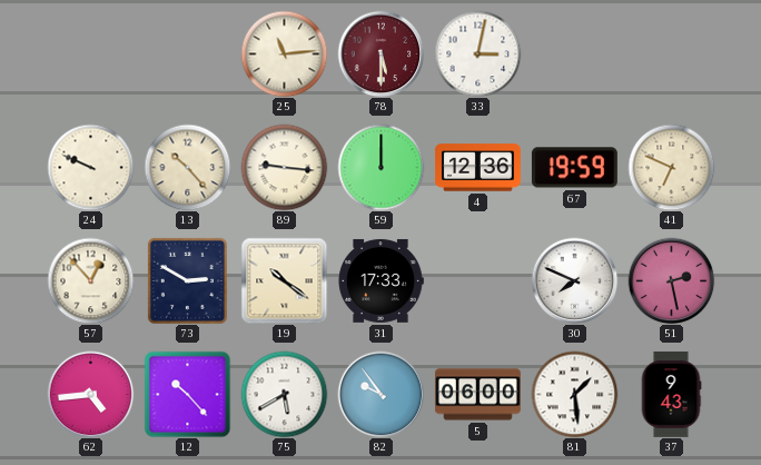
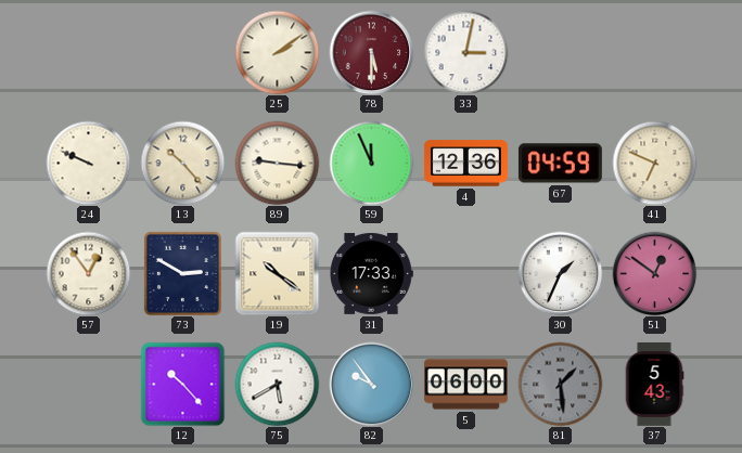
25: 11:14 -> 2:09 (277, 52)
59: 12:00 -> 11:56 (371, 163)
67: 19:59 -> 04:59 (560, 164)
57: 12:53 -> 12:54 (88, 273)
30: 7:49 -> 1:34 (560, 273)
51: 2:28 -> 12:51 (654, 273)
62: 4:44 -> none (90, 394)
81 dial: white -> grey (560, 384)
37: 9:43 -> 5:43 (654, 384)
